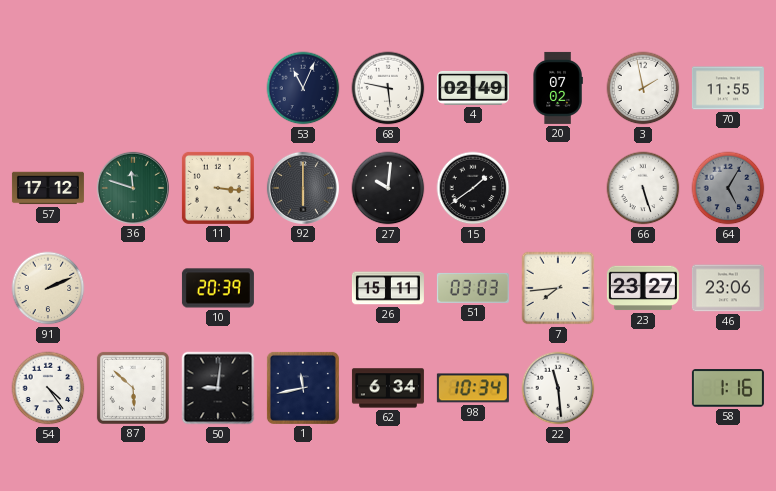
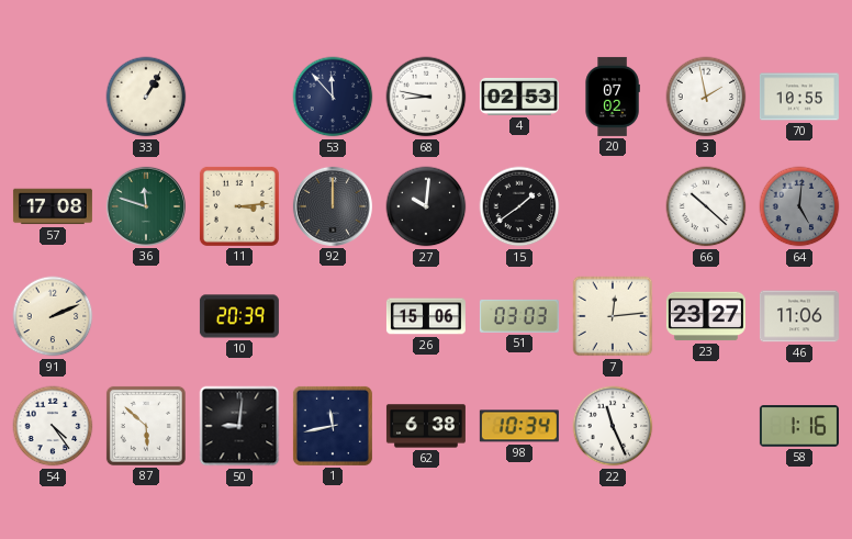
33: none -> 1:05 (146, 97)
53: 11:04 -> 11:53 (333, 97)
68: 5:47 -> 8:47 (426, 97)
4: 02:49 -> 02:53 (519, 97)
70: 11:55 -> 10:55 (799, 97)
57: 17:12 -> 17:08 (53, 206)
11: 3:16 -> 3:14 (239, 206)
92: 6:00 -> 12:00 (333, 206)
66: 5:27 -> 10:22 (706, 206)
64: 5:05 -> 5:01 (799, 206)
26: 15:11 -> 15:06 (426, 316)
7: 7:44 -> 12:14 (613, 316)
46: 23:06 -> 11:06 (799, 316)
62: 6:34 -> 6:38 (426, 426)
22: 11:29 -> 11:26 (613, 426)
